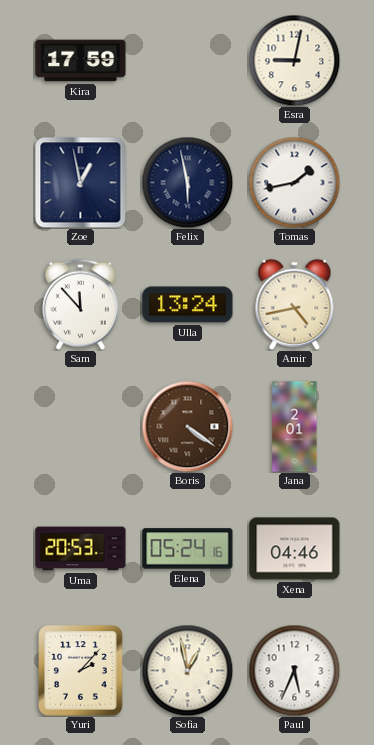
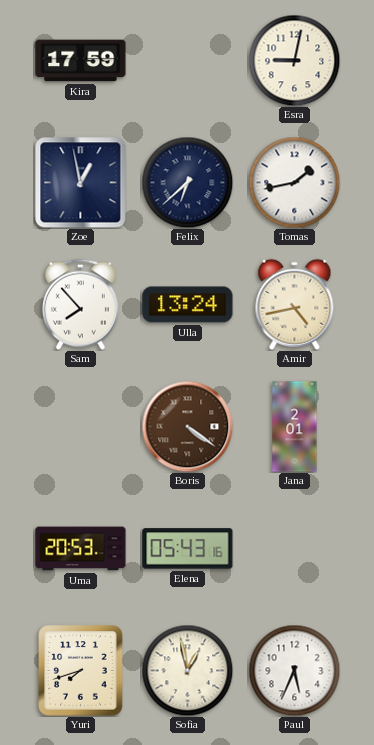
Felix: 5:58 -> 6:38 (187, 182)
Sam: 11:53 -> 7:53 (80, 304)
Elena: 05:24 -> 05:43 (188, 549)
Xena: 04:46 -> none (295, 549)
Yuri: 2:07 -> 7:42 (81, 671)
